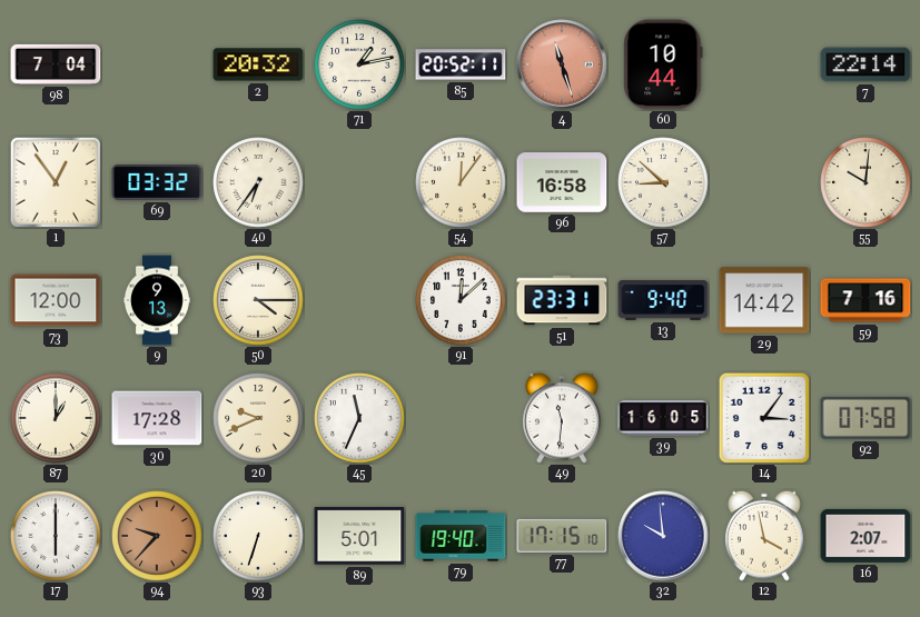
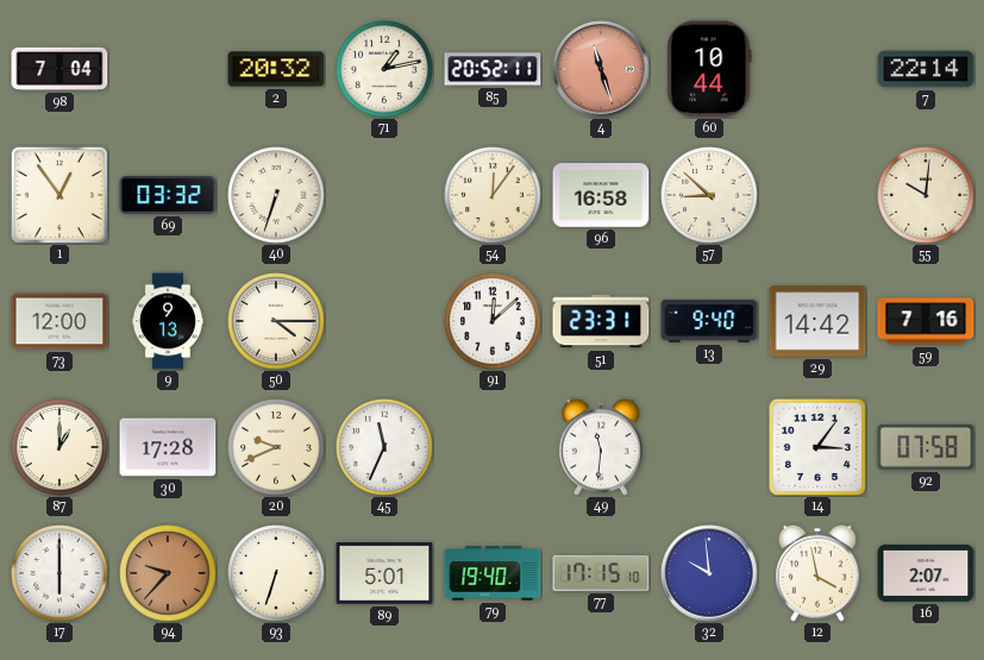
40: 6:36 -> 6:33 (276, 195)
39: 16:05 -> none (663, 419)
